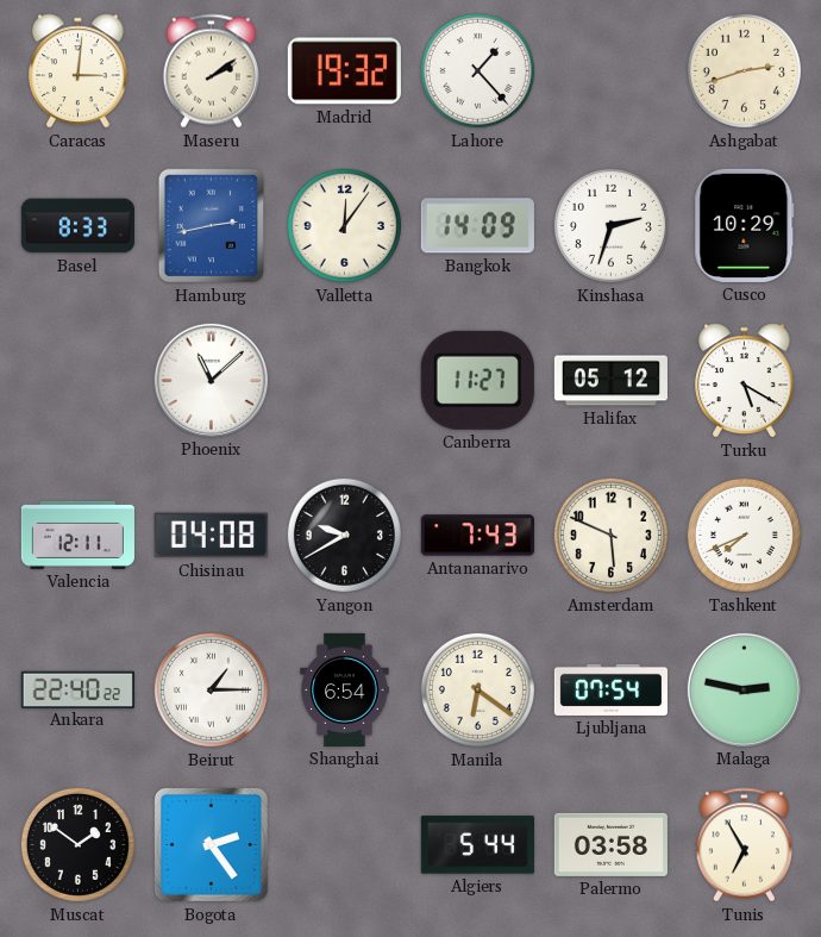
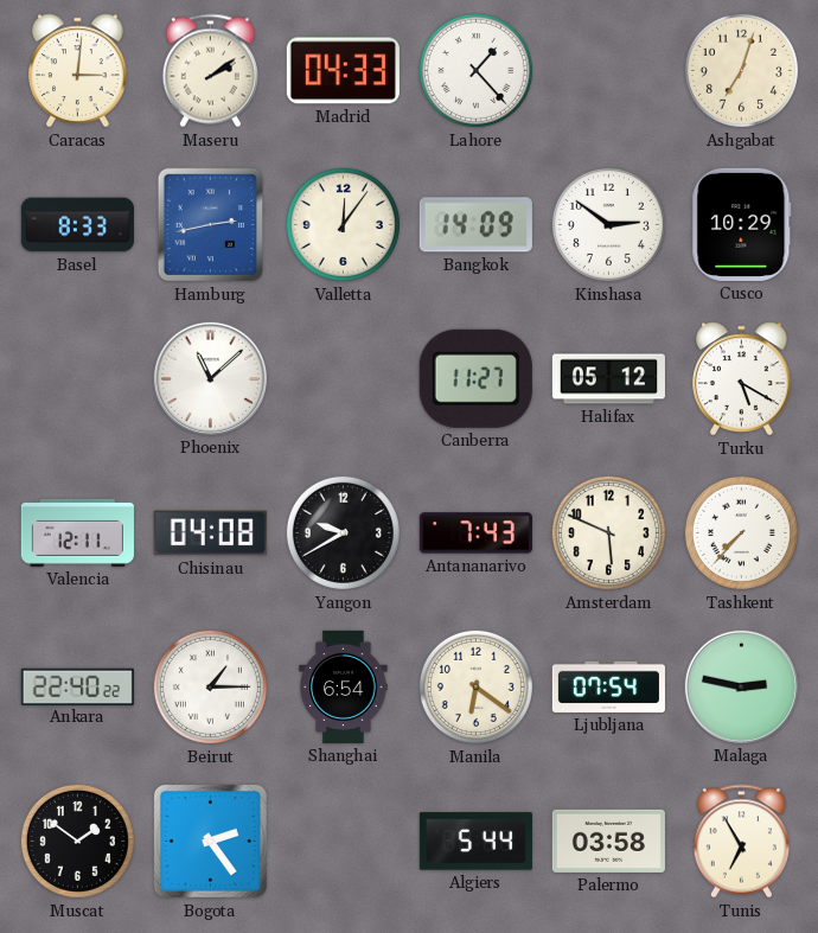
Madrid: 19:32 -> 04:33 (343, 71)
Ashgabat: 2:42 -> 7:03 (741, 70)
Kinshasa: 2:33 -> 2:51 (608, 224)
Tashkent: 7:41 -> 7:37 (741, 532)
